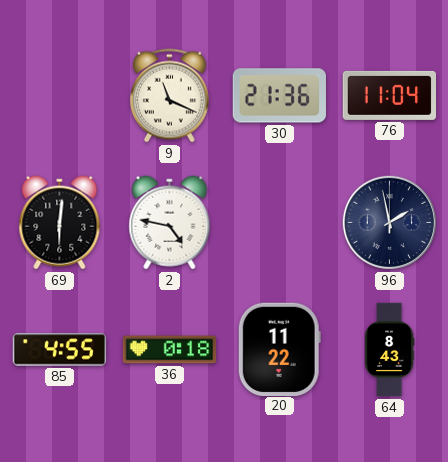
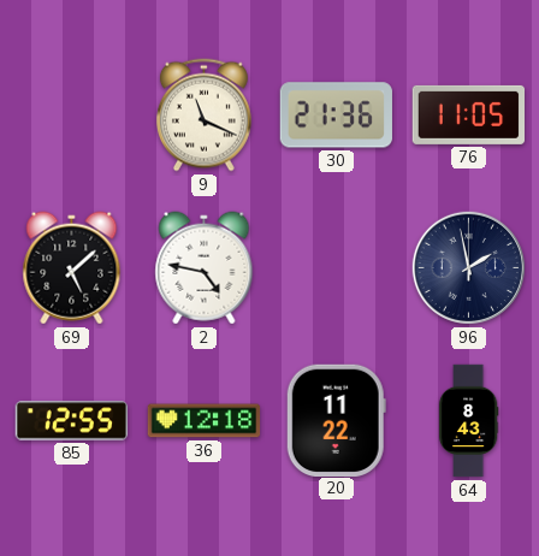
76: 11:04 -> 11:05 (469, 114)
69: 6:01 -> 5:08 (72, 268)
85: 4:55 -> 12:55 (72, 421)
36: 0:18 -> 12:18 (205, 421)
